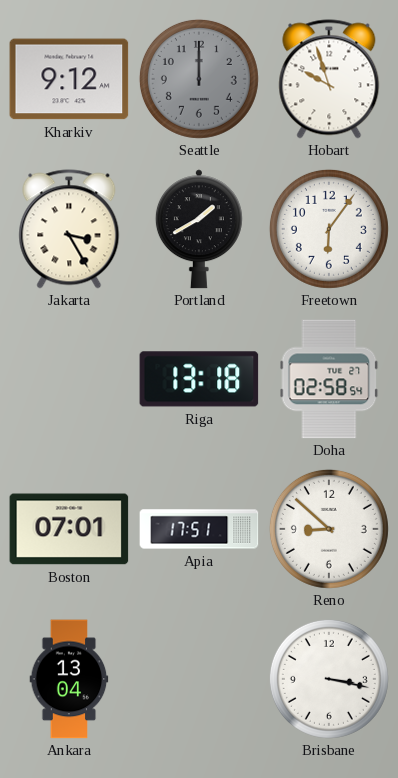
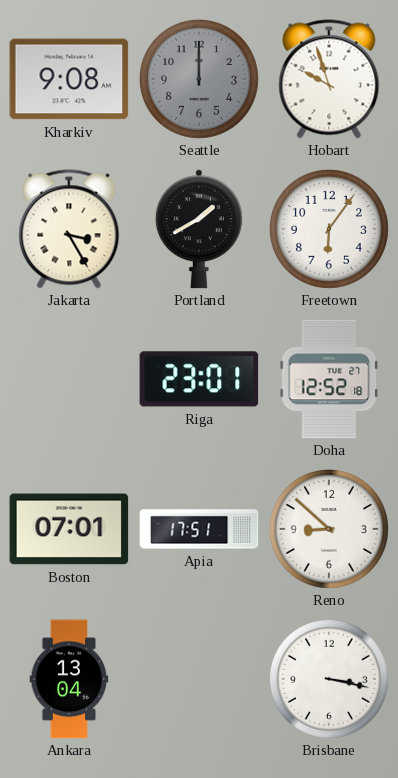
Kharkiv: 9:12 -> 9:08 (69, 79)
Riga: 13:18 -> 23:01 (199, 379)
Doha: 02:58 -> 12:52 (329, 379)
